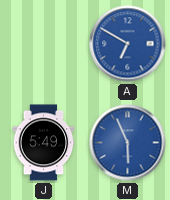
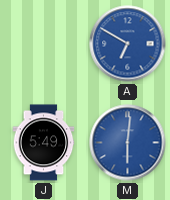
M: 5:56 -> 6:01 (128, 143)
